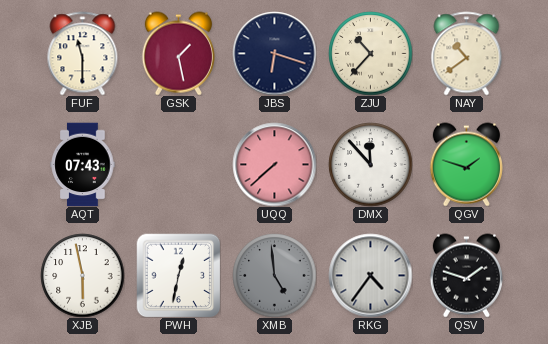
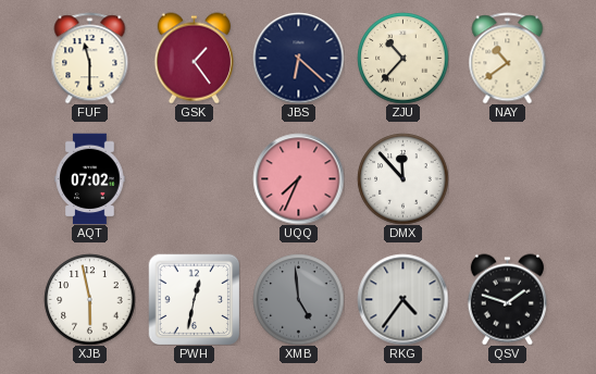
GSK: 1:28 -> 1:24 (194, 58)
JBS: 6:18 -> 6:22 (298, 58)
AQT: 07:43 -> 07:02 (90, 178)
UQQ: 7:38 -> 7:34 (298, 178)
QGV: 1:48 -> none (466, 164)
